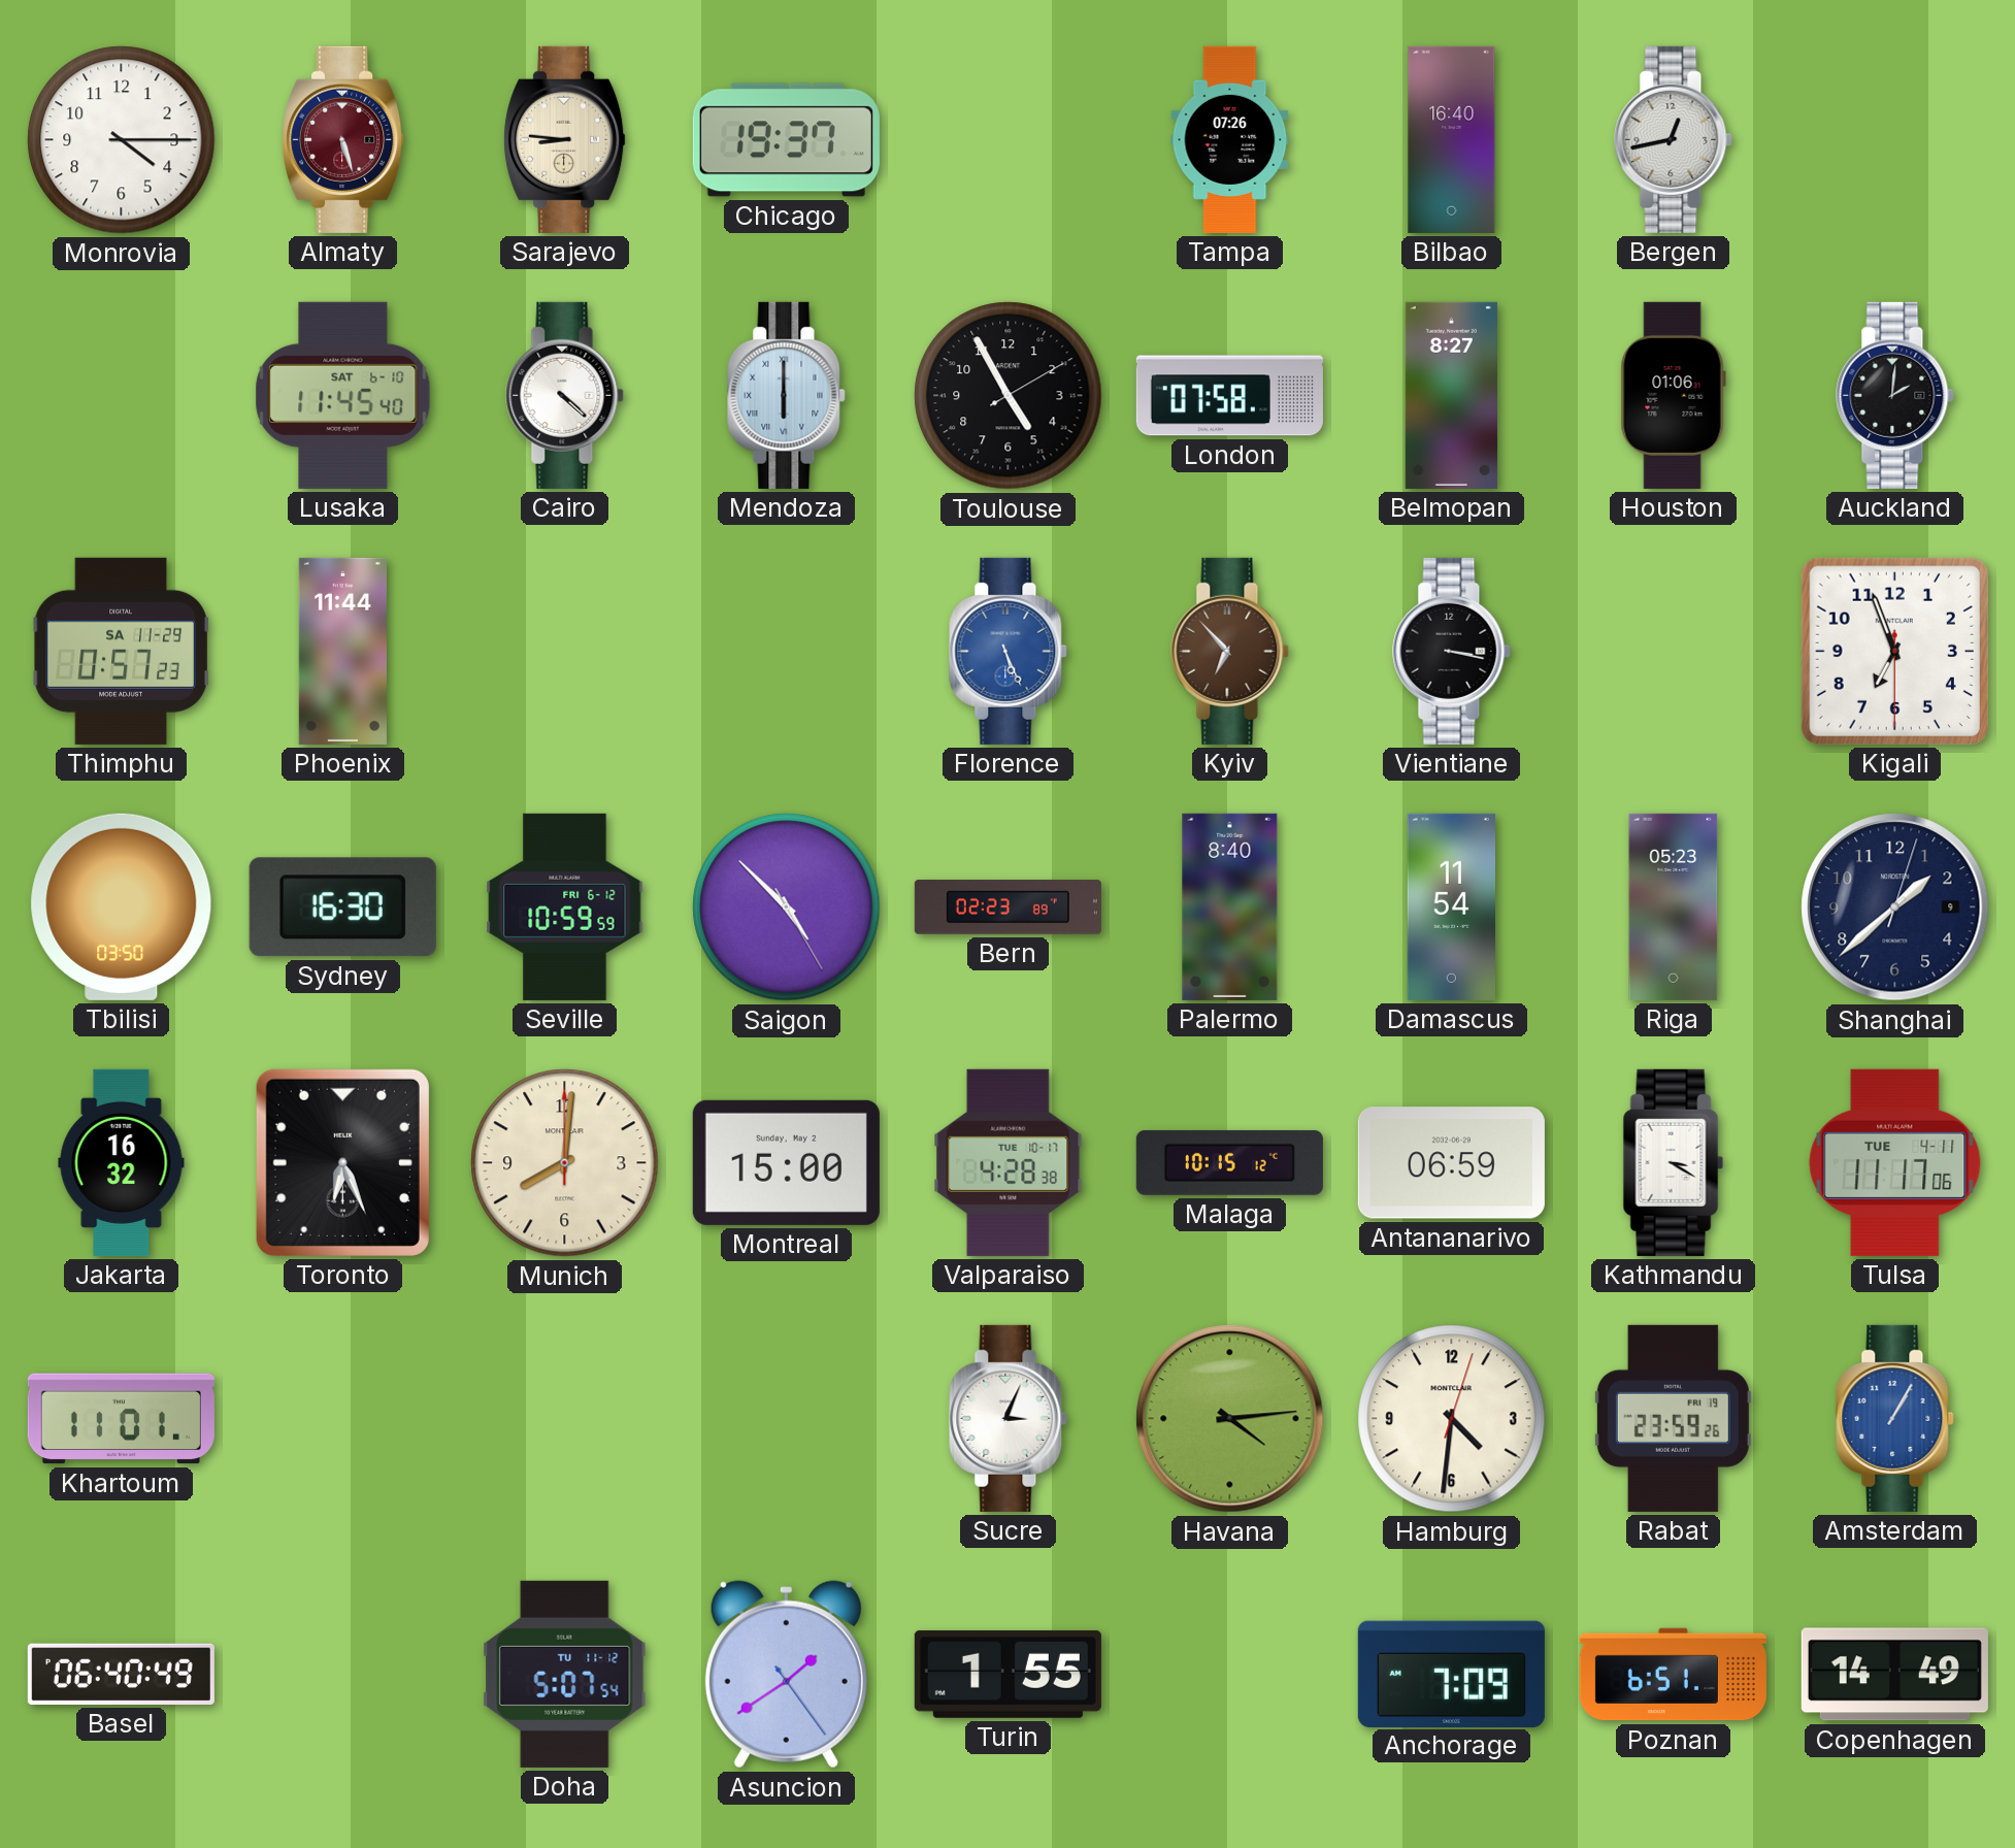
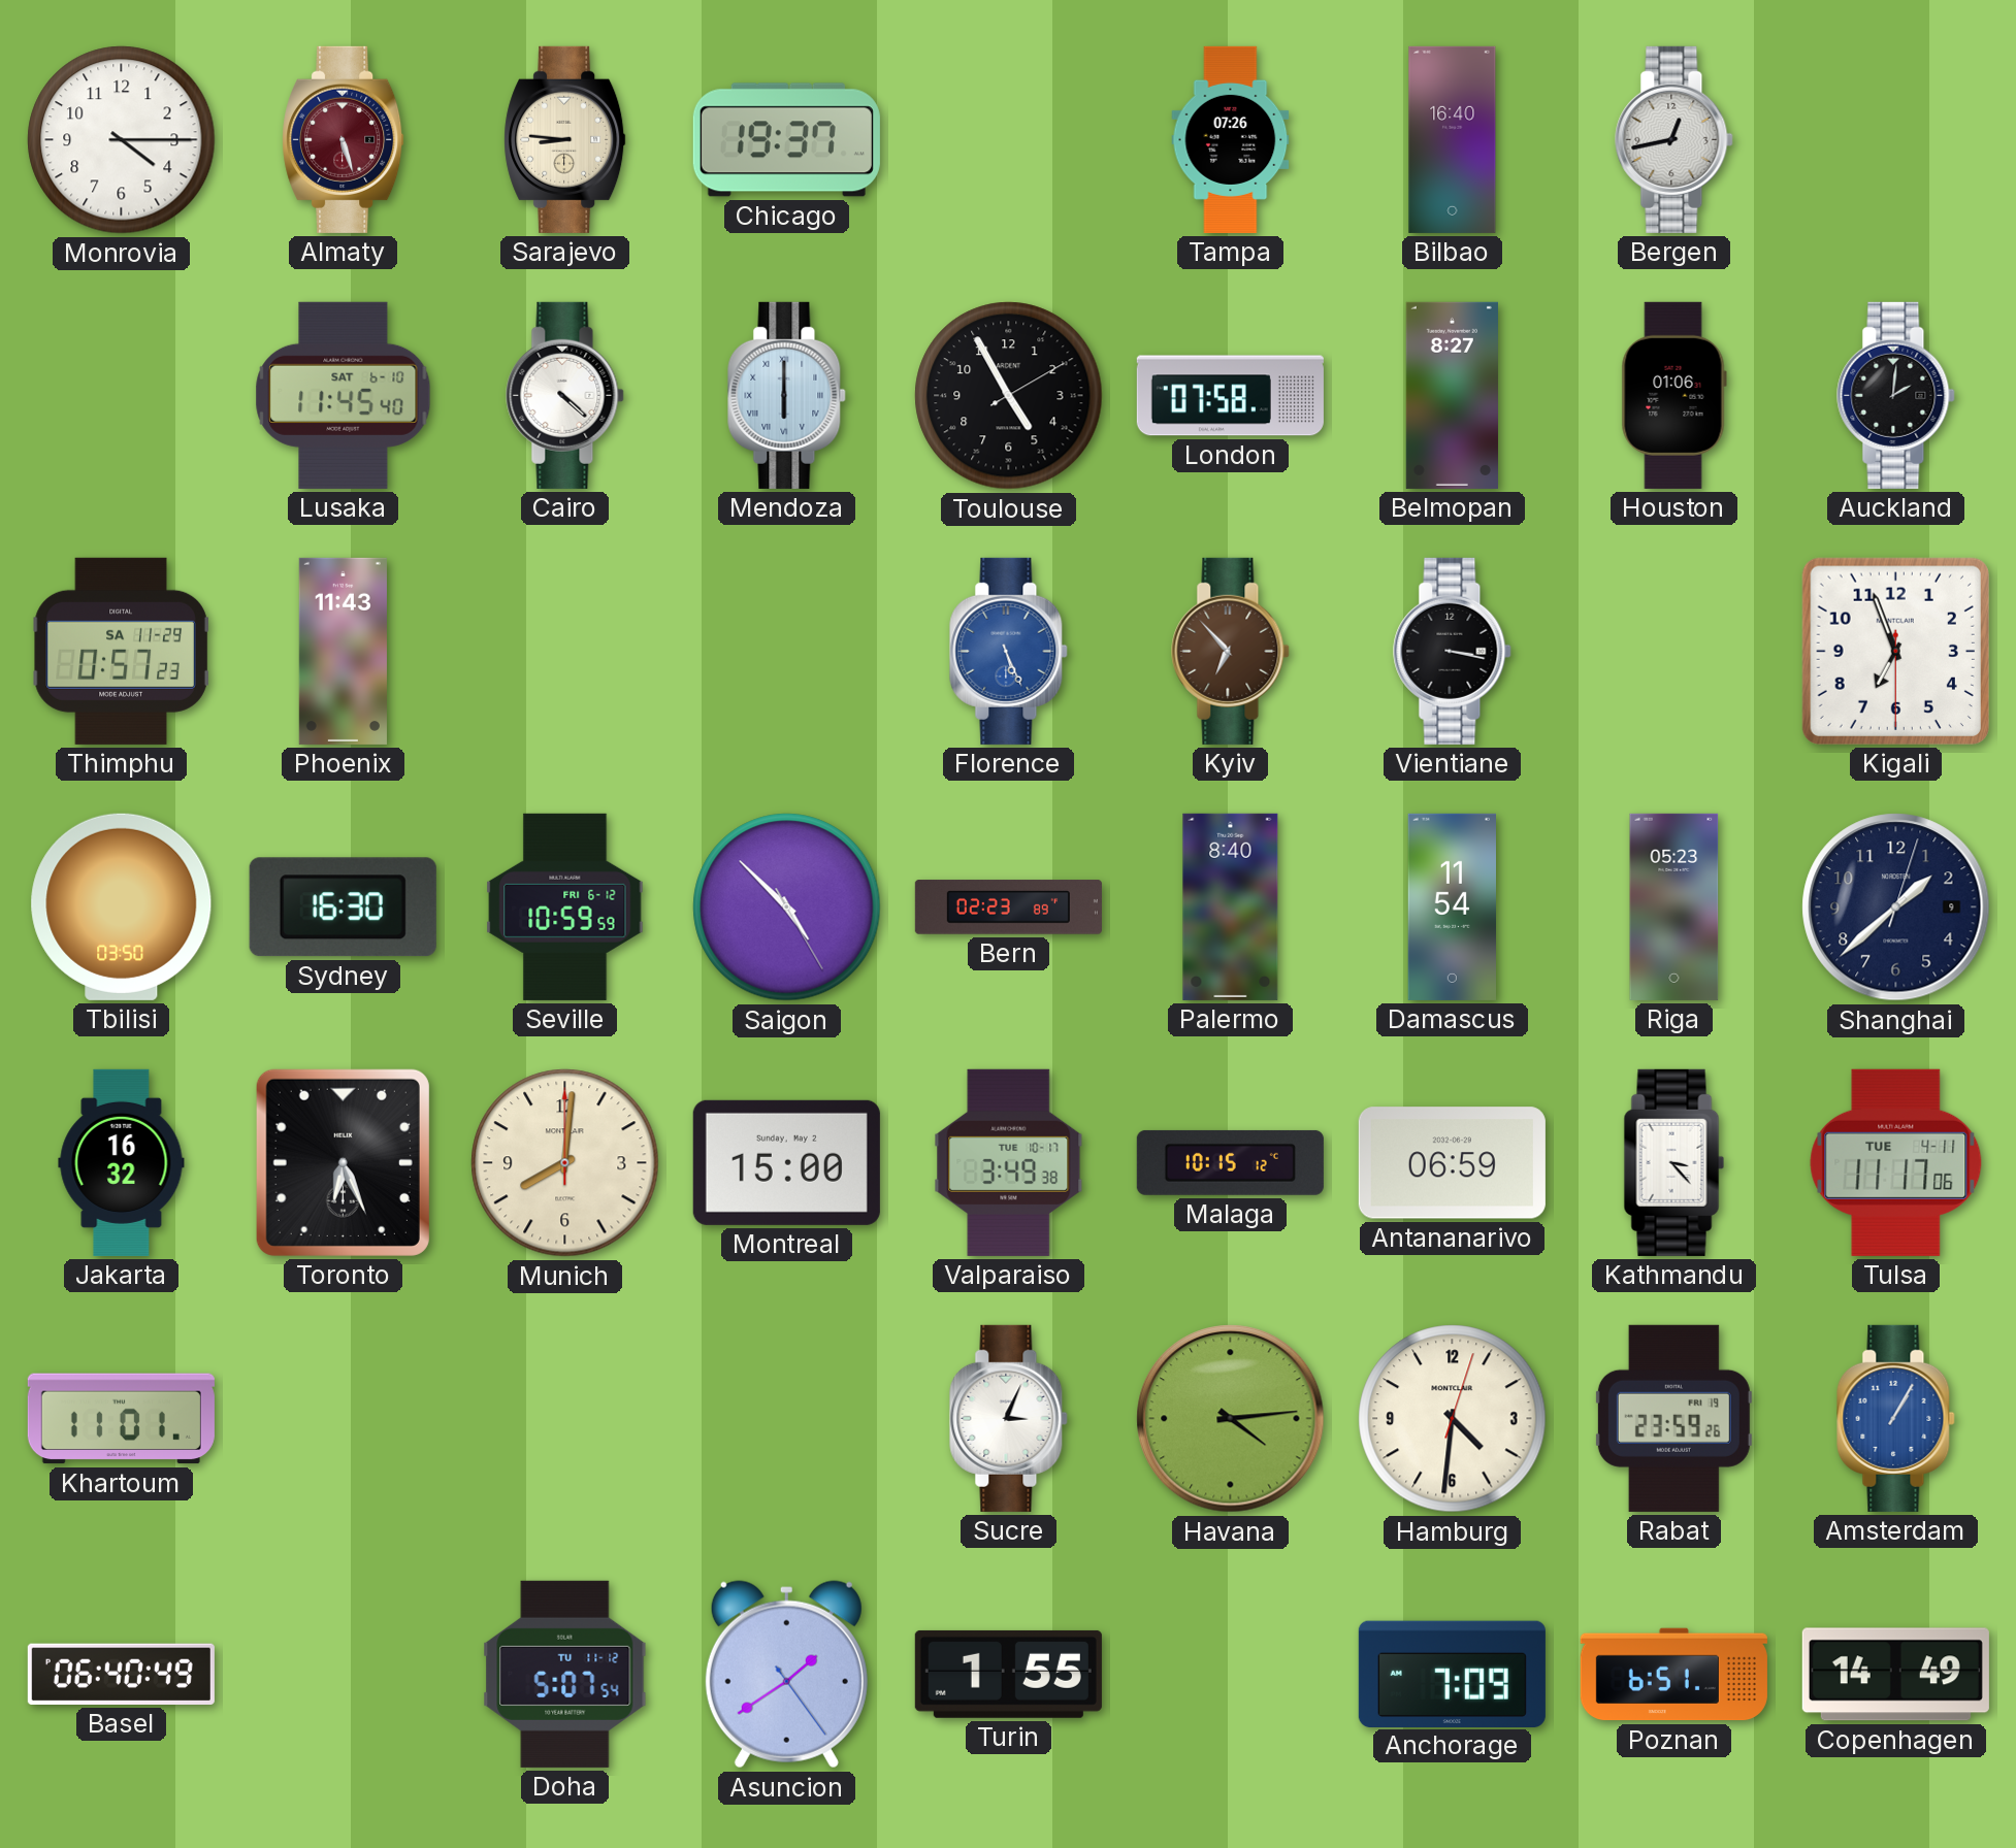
Phoenix: 11:44 -> 11:43 (343, 651)
Valparaiso: 4:28 -> 3:49 (1009, 1162)
Kathmandu: 3:20 -> 3:23 (1674, 1162)
